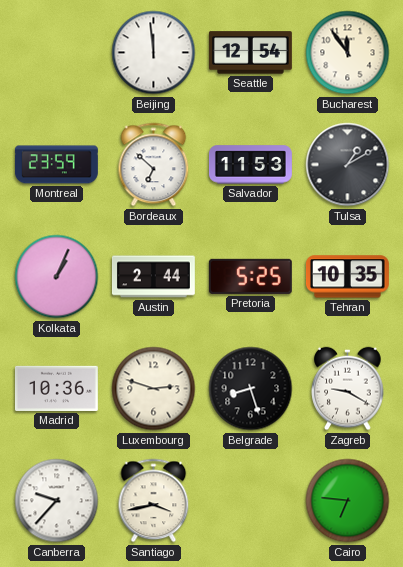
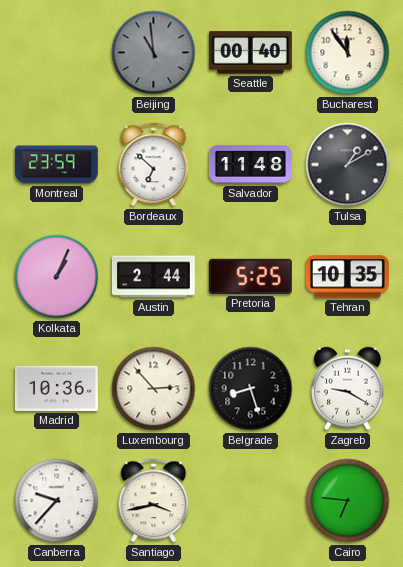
Beijing: 11:59 -> 10:59 (154, 53)
Beijing dial: white -> grey (154, 53)
Seattle: 12:54 -> 00:40 (250, 53)
Salvador: 11:53 -> 11:48 (251, 165)
Luxembourg: 2:48 -> 2:53 (154, 389)
